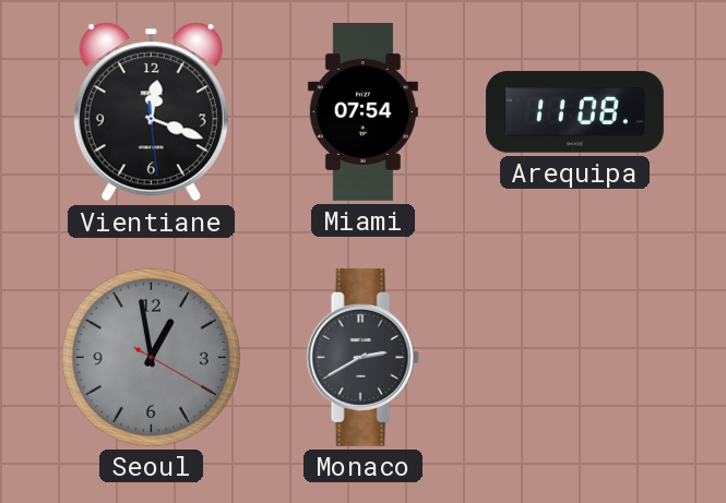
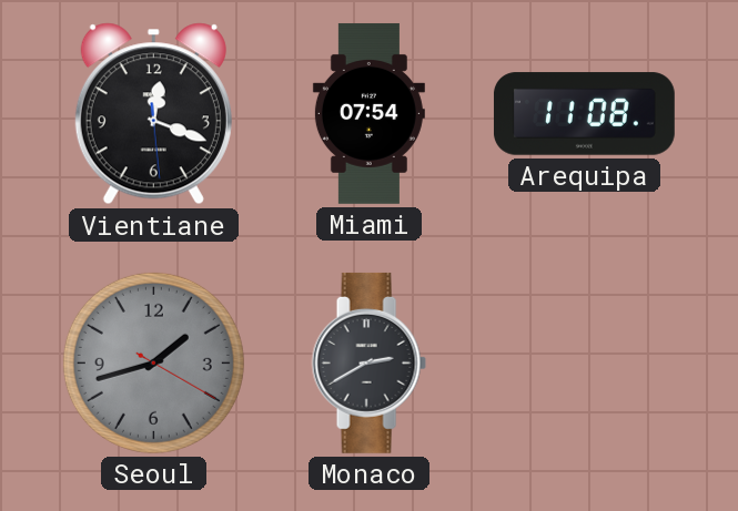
Seoul: 12:58 -> 1:42 (153, 362)
